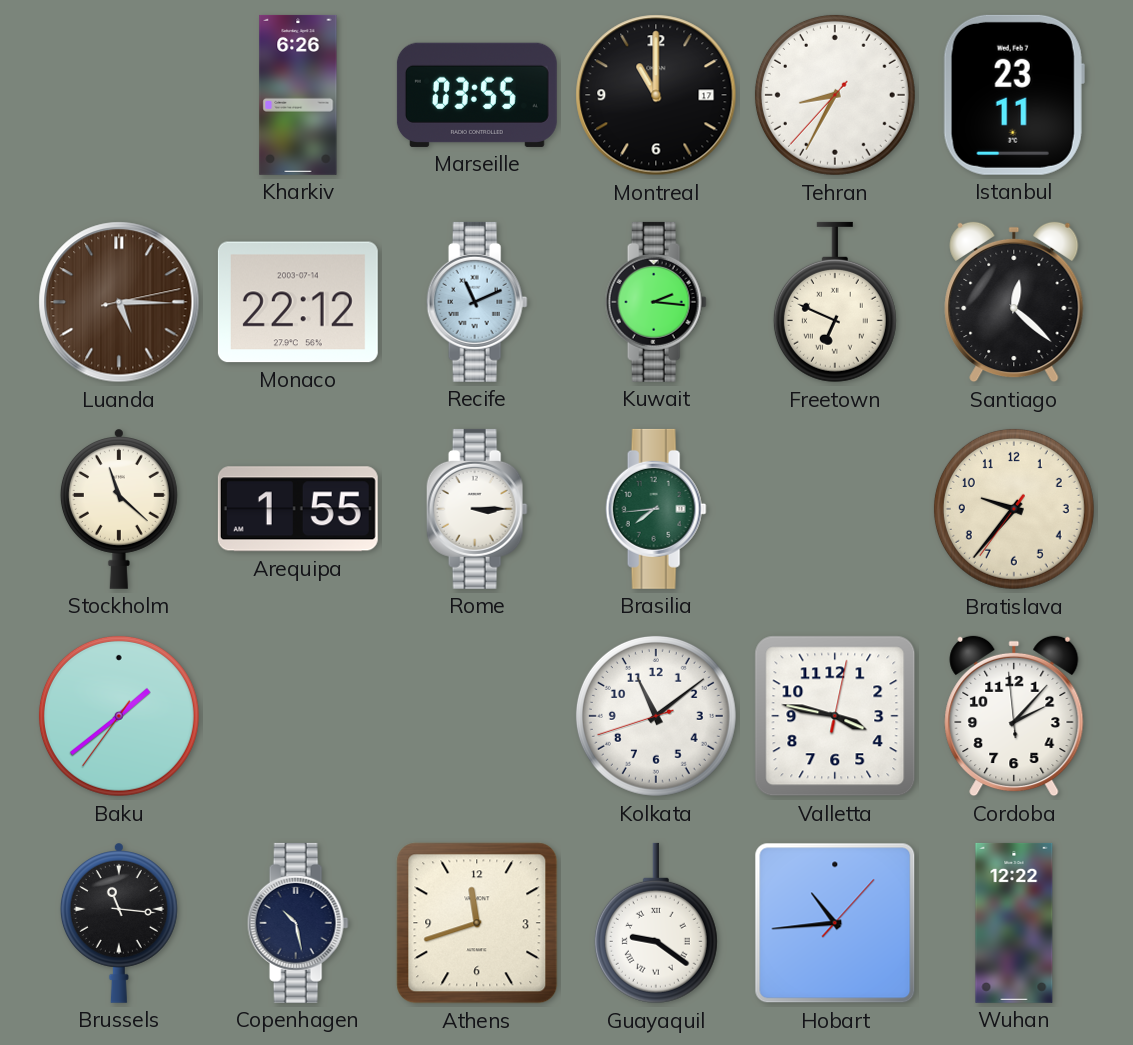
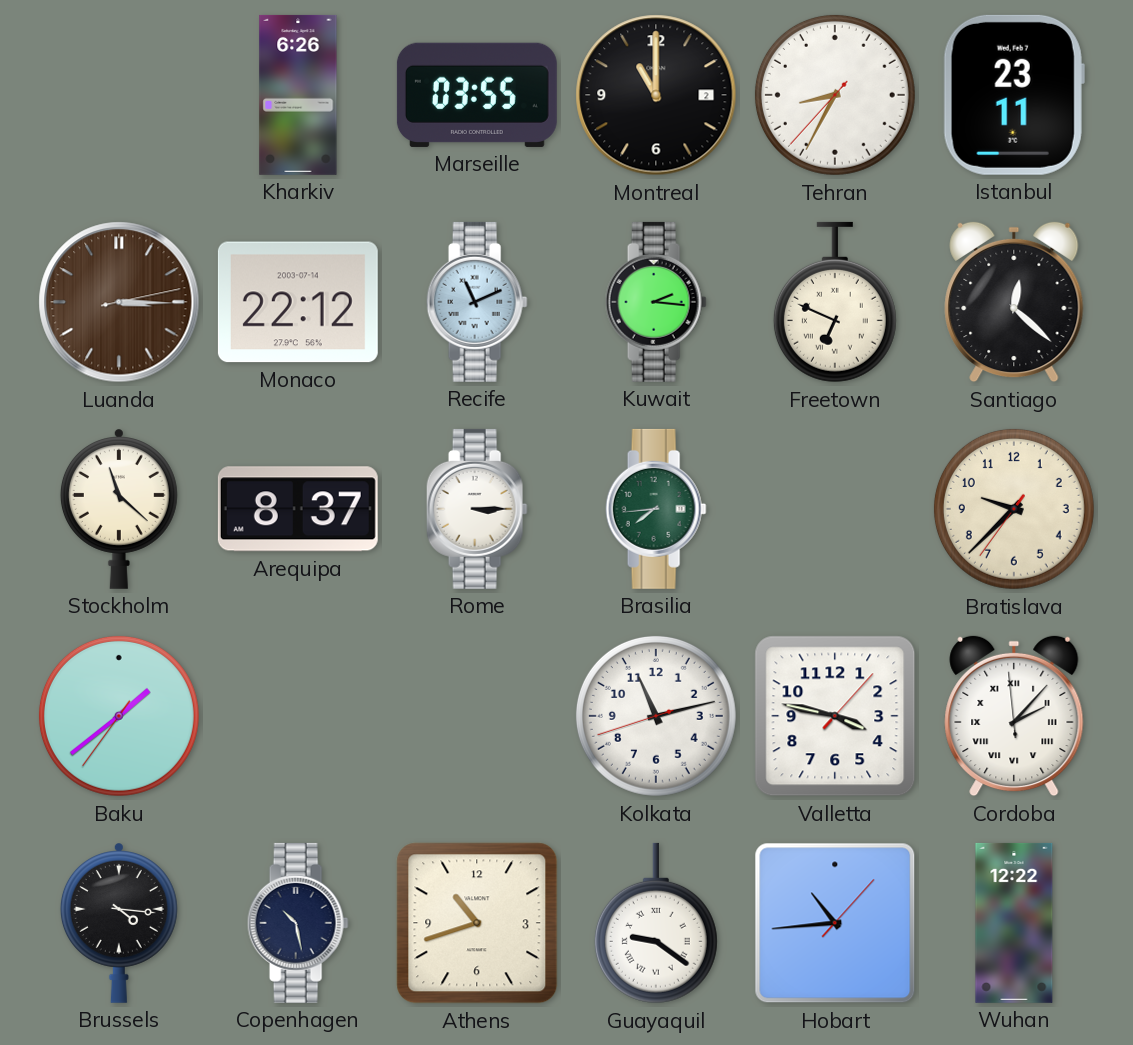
Montreal date: 17 -> 2 (656, 95)
Luanda: 5:15 -> 3:15 (119, 302)
Arequipa: 1:55 -> 8:37 (298, 509)
Bratislava: 9:36 -> 9:37 (1014, 509)
Kolkata: 11:08 -> 11:12 (656, 716)
Valletta: 3:47:02 -> 3:47:07 (835, 716)
Cordoba numerals: Arabic -> Roman (1014, 716)
Brussels: 11:16 -> 4:16 (119, 923)
Athens: 11:42 -> 10:42 (477, 923)
